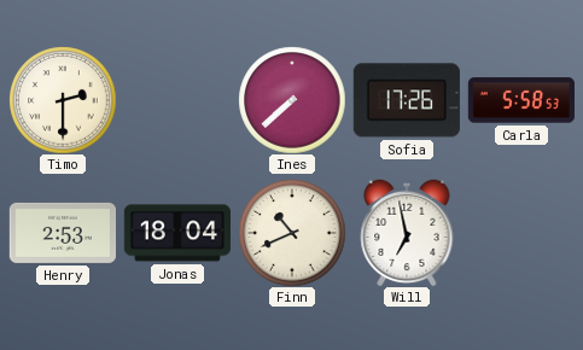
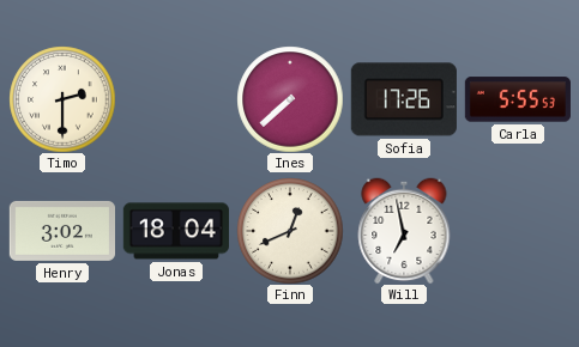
Carla: 5:58 -> 5:55 (518, 99)
Henry: 2:53 -> 3:02 (61, 231)
Finn: 10:41 -> 12:41 (290, 231)
